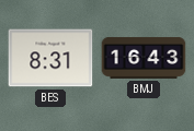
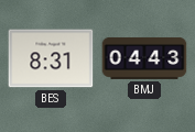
BMJ: 16:43 -> 04:43 (144, 58)
